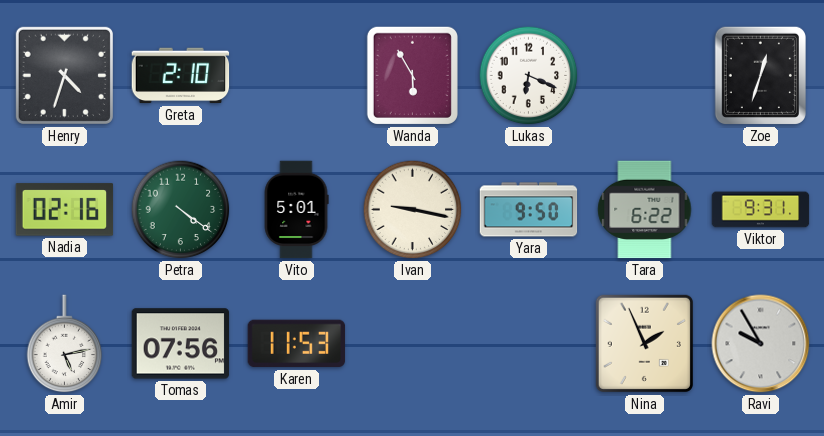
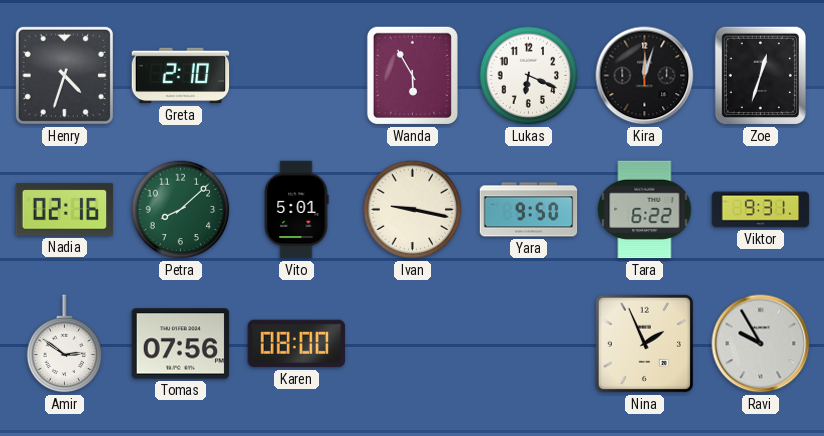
Kira: none -> 12:03 (645, 76)
Petra: 4:21 -> 8:08 (181, 210)
Amir: 5:13 -> 2:51 (65, 344)
Karen: 11:53 -> 08:00 (297, 344)
